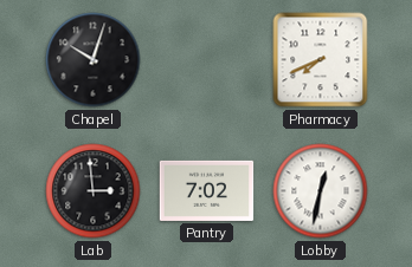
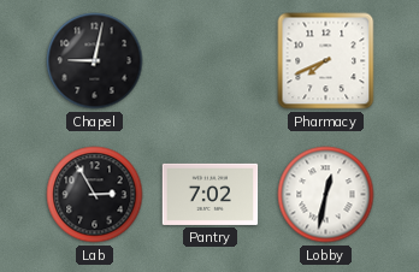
Chapel: 10:03 -> 9:02 (95, 61)
Lab: 2:59 -> 2:55 (95, 195)
